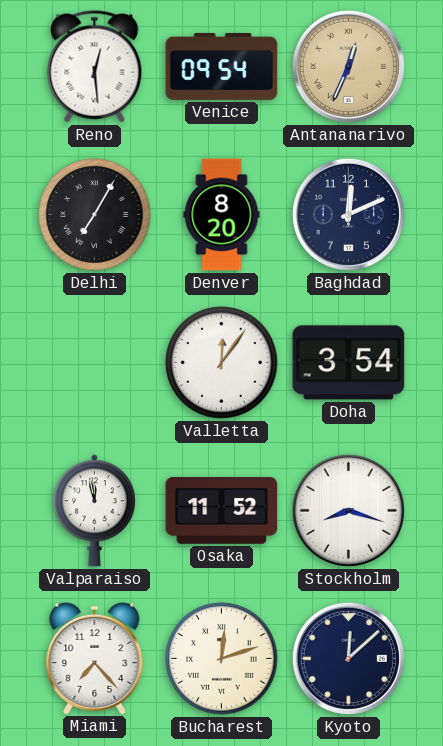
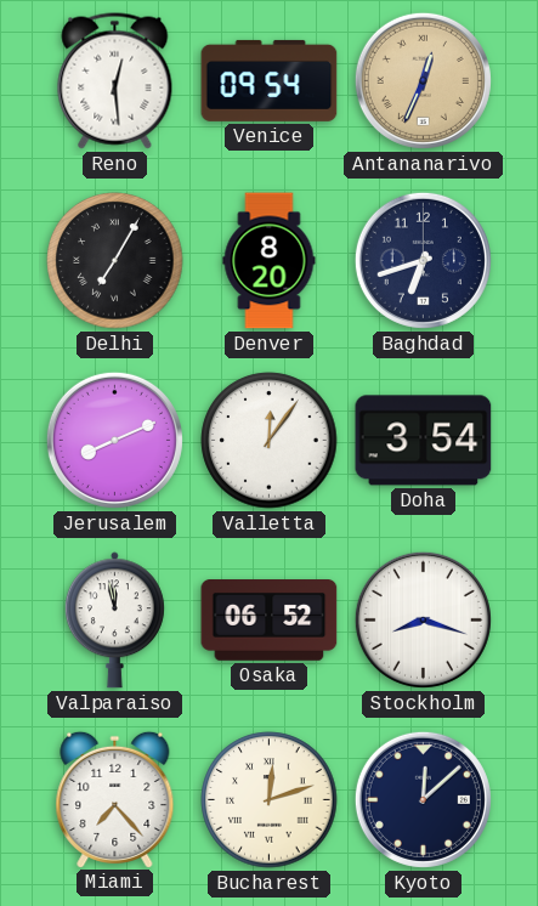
Baghdad: 12:11 -> 6:42 (423, 260)
Jerusalem: none -> 8:11 (114, 440)
Osaka: 11:52 -> 06:52 (270, 621)
